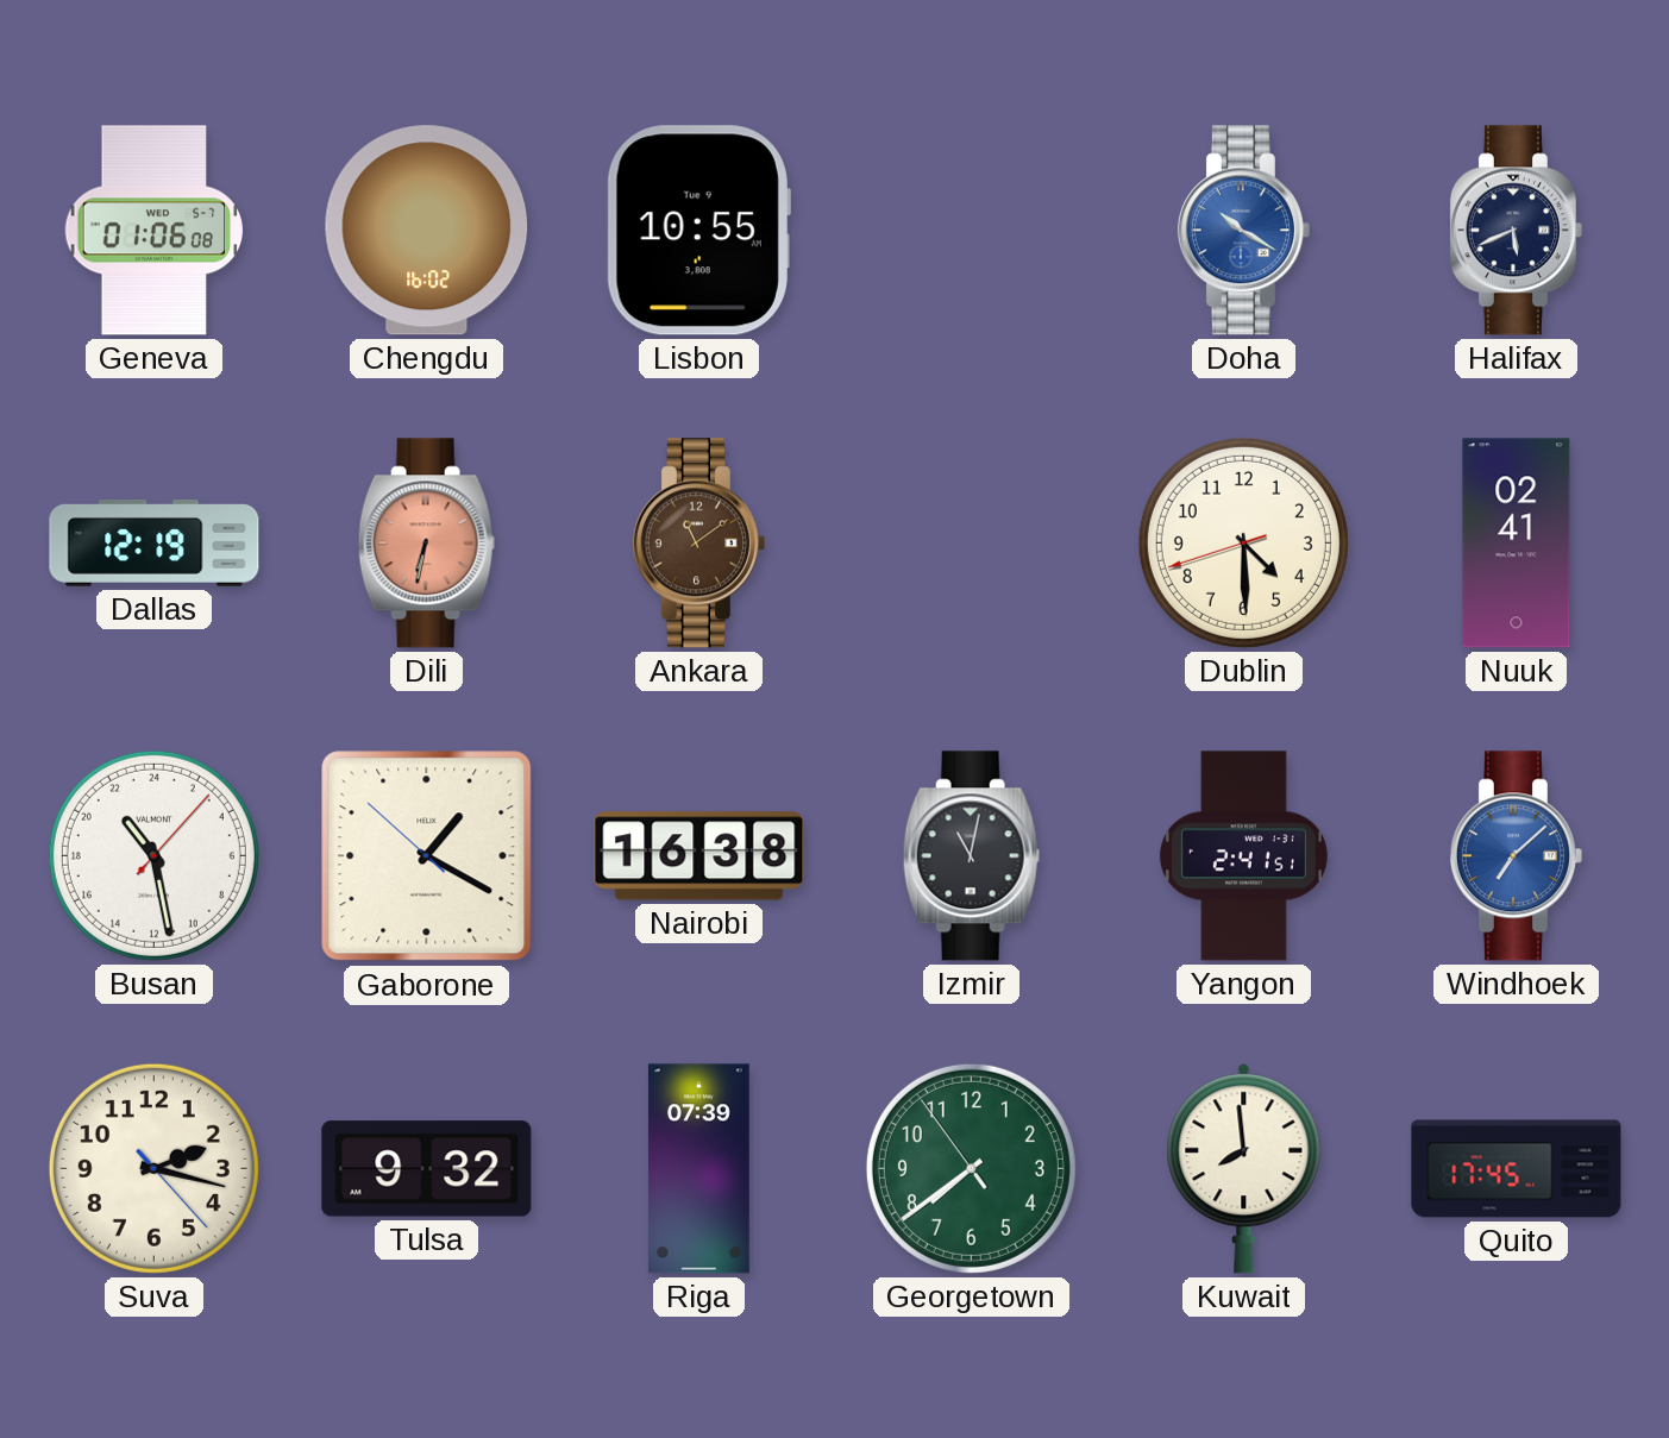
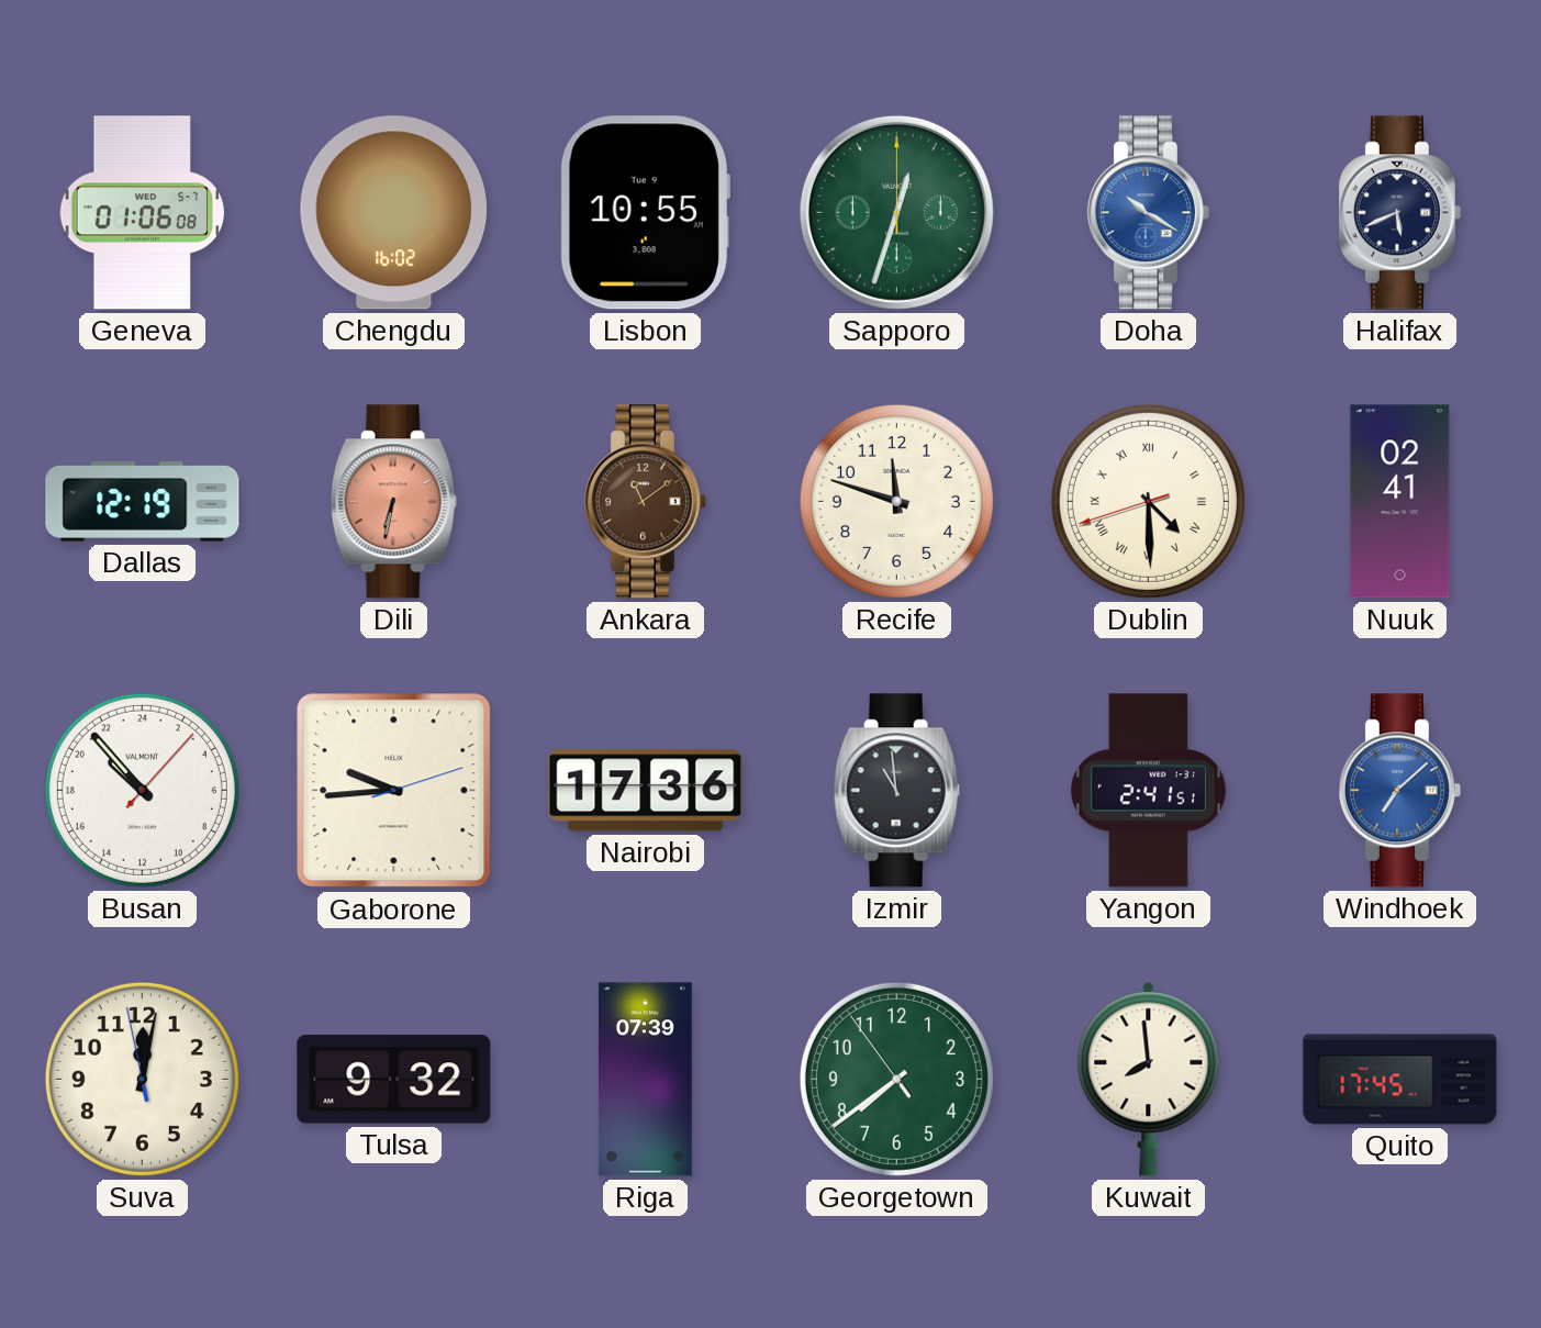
Sapporo: none -> 12:33 (896, 212)
Recife: none -> 11:48 (896, 501)
Dublin numerals: Arabic -> Roman (1148, 501)
Busan: 21:28 -> 20:53 (142, 790)
Gaborone: 1:19 -> 9:44 (394, 791)
Nairobi: 16:38 -> 17:36 (646, 791)
Izmir: 11:02 -> 10:59 (896, 791)
Suva: 2:17 -> 12:01 (142, 1079)
